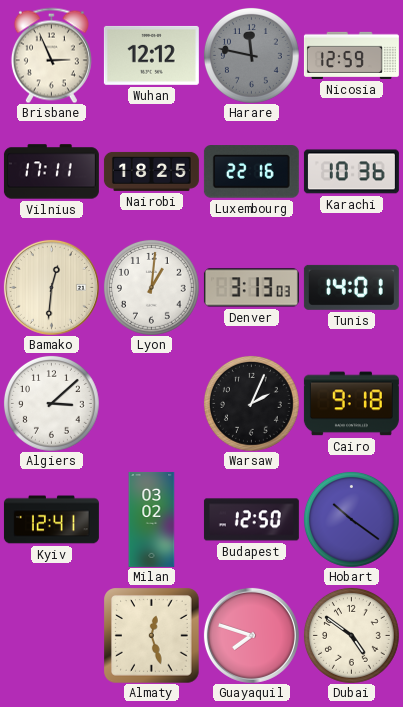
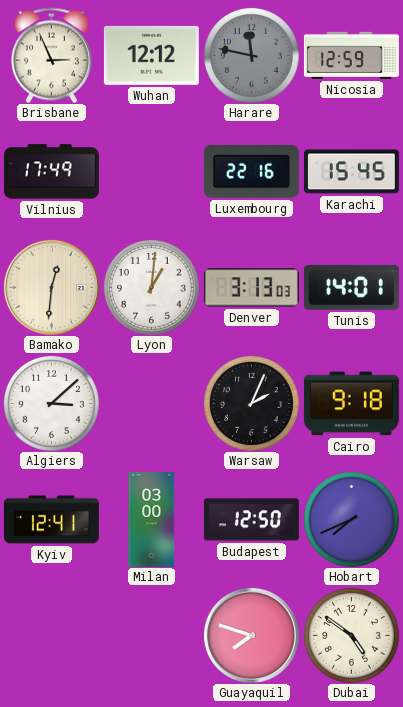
Vilnius: 17:11 -> 17:49 (51, 172)
Nairobi: 18:25 -> none (151, 171)
Karachi: 10:36 -> 15:45 (351, 172)
Milan: 03:02 -> 03:00 (152, 519)
Hobart: 10:21 -> 7:41 (351, 519)
Almaty: 12:27 -> none (151, 635)
